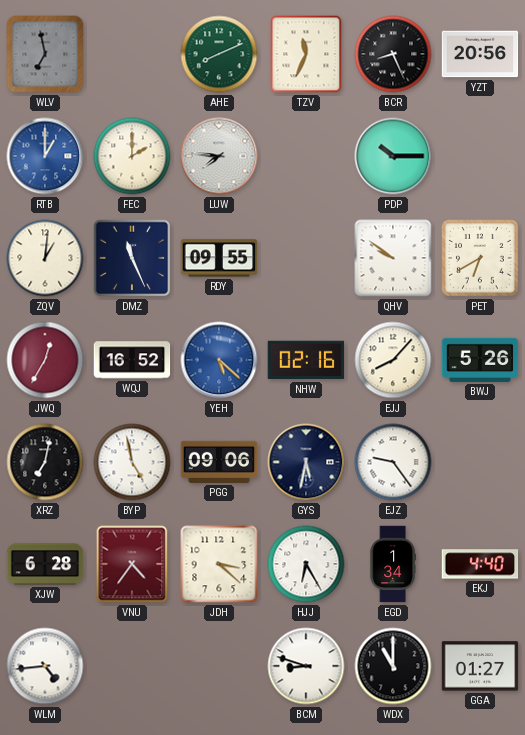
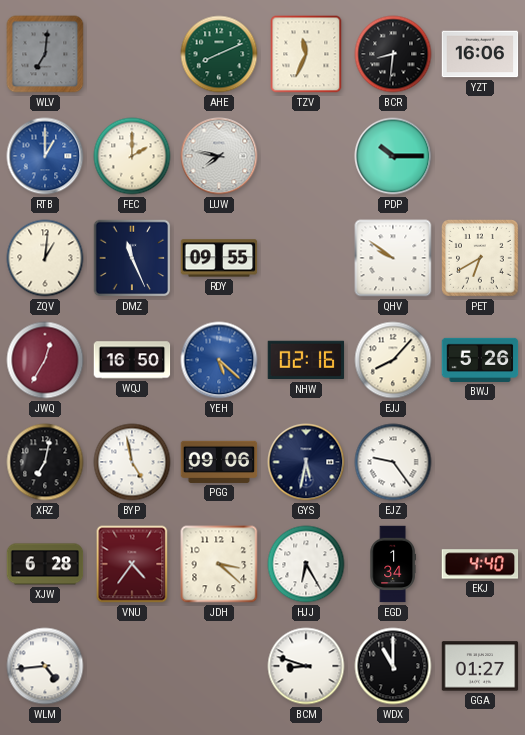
WLV: 6:58 -> 7:01 (45, 54)
BCR: 8:26 -> 8:31 (393, 54)
YZT: 20:56 -> 16:06 (480, 54)
LUW: 7:46 -> 7:47 (219, 156)
WQJ: 16:52 -> 16:50 (132, 360)
